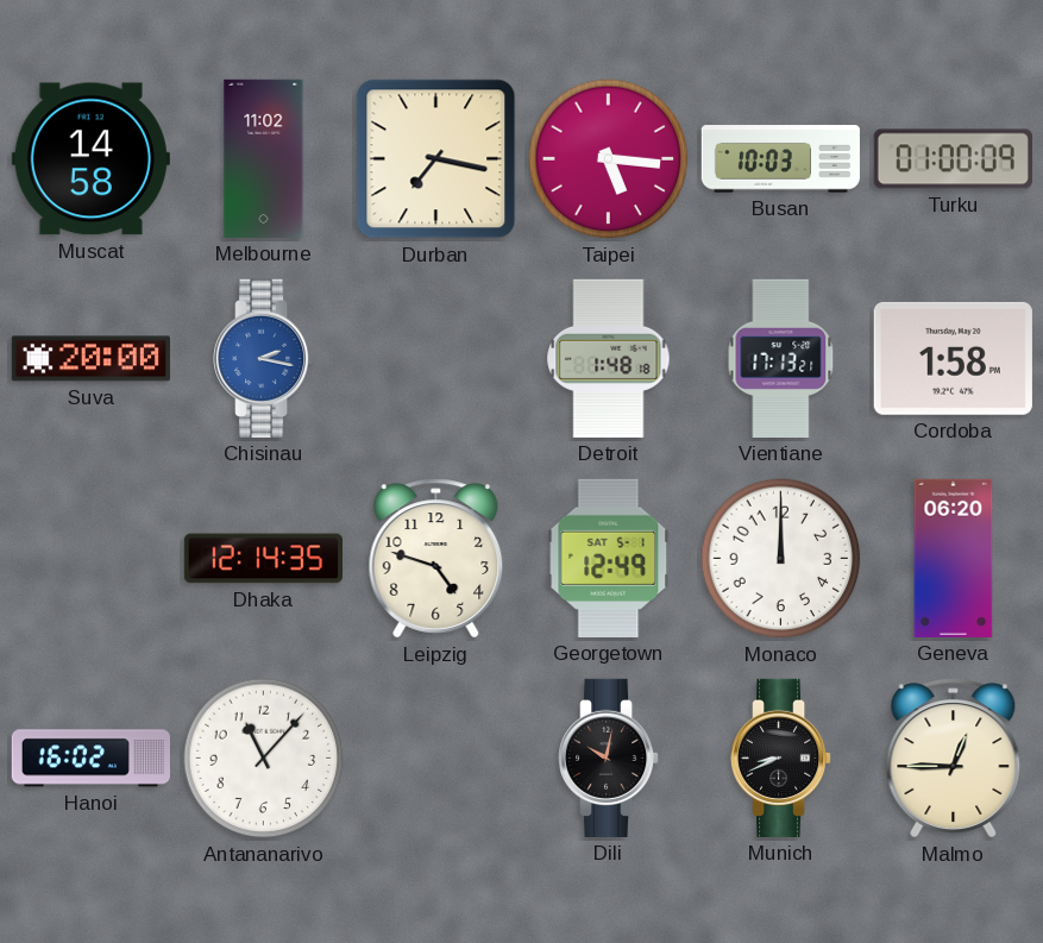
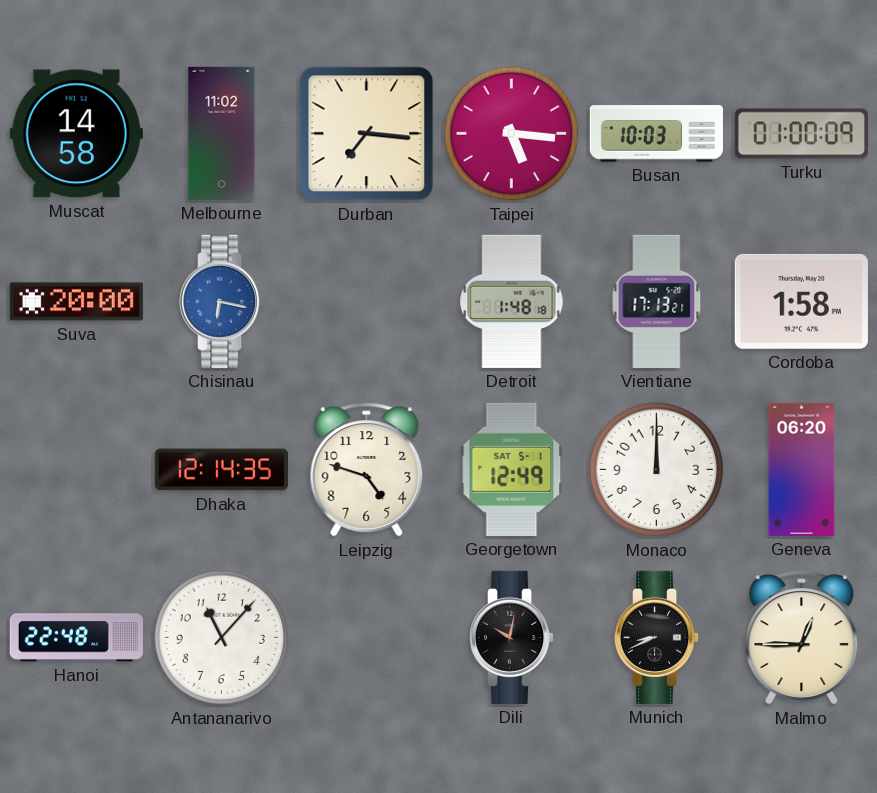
Durban: 7:17 -> 7:16 (367, 134)
Chisinau: 2:17 -> 6:17 (223, 301)
Hanoi: 16:02 -> 22:48 (76, 638)
